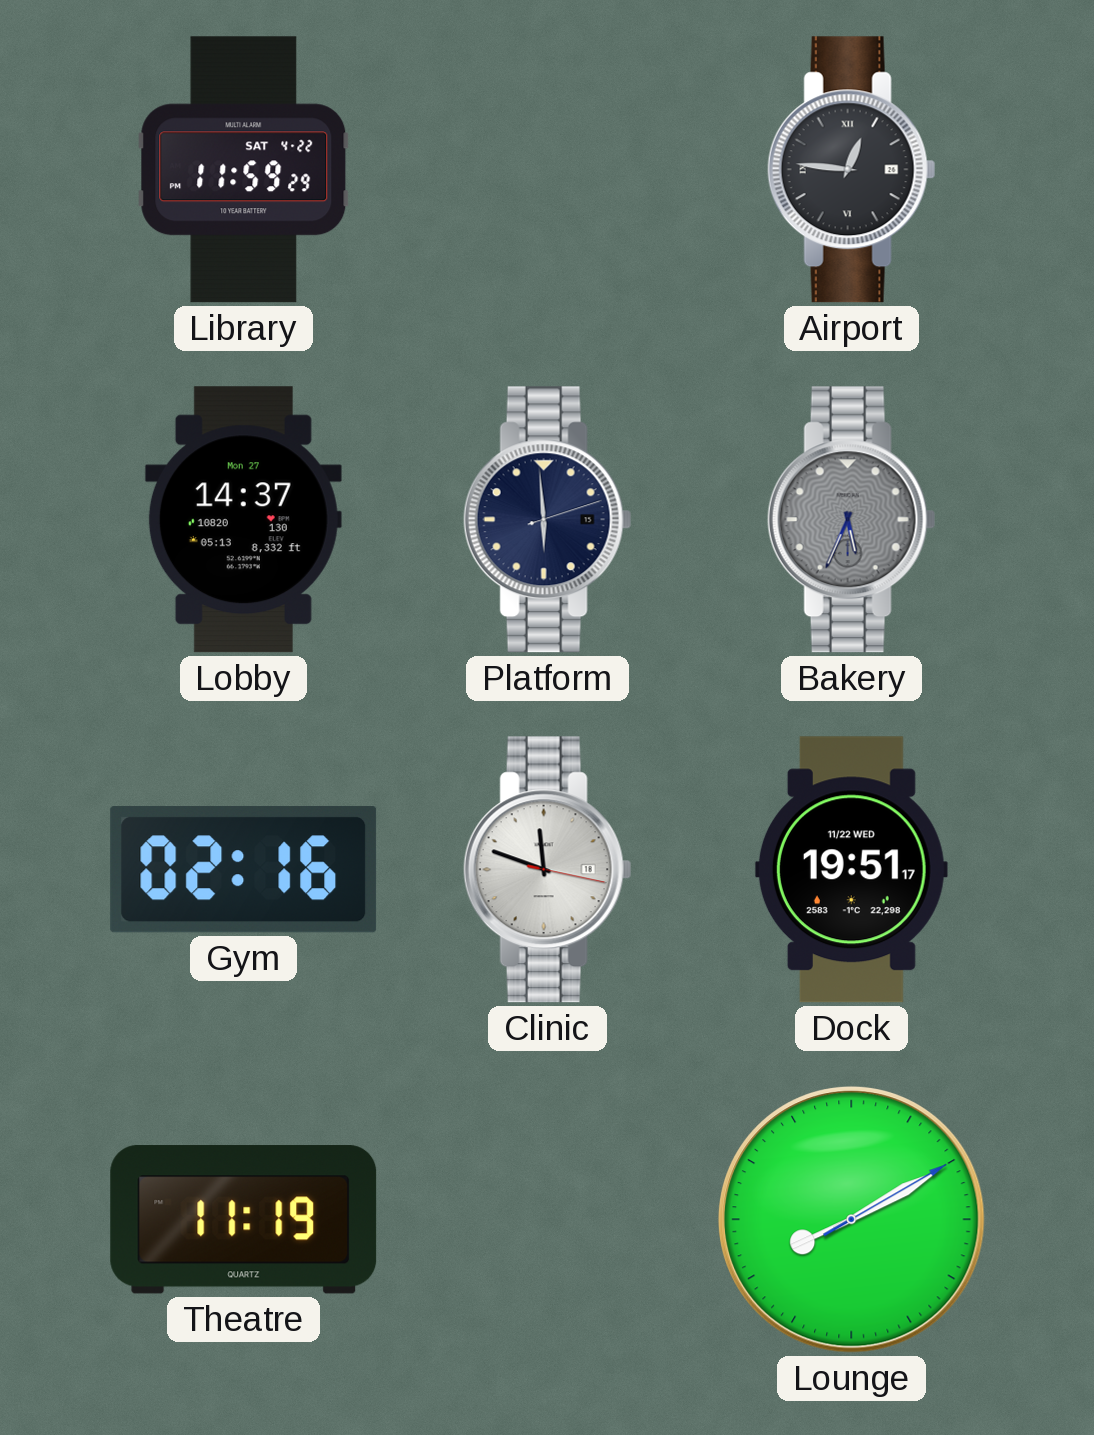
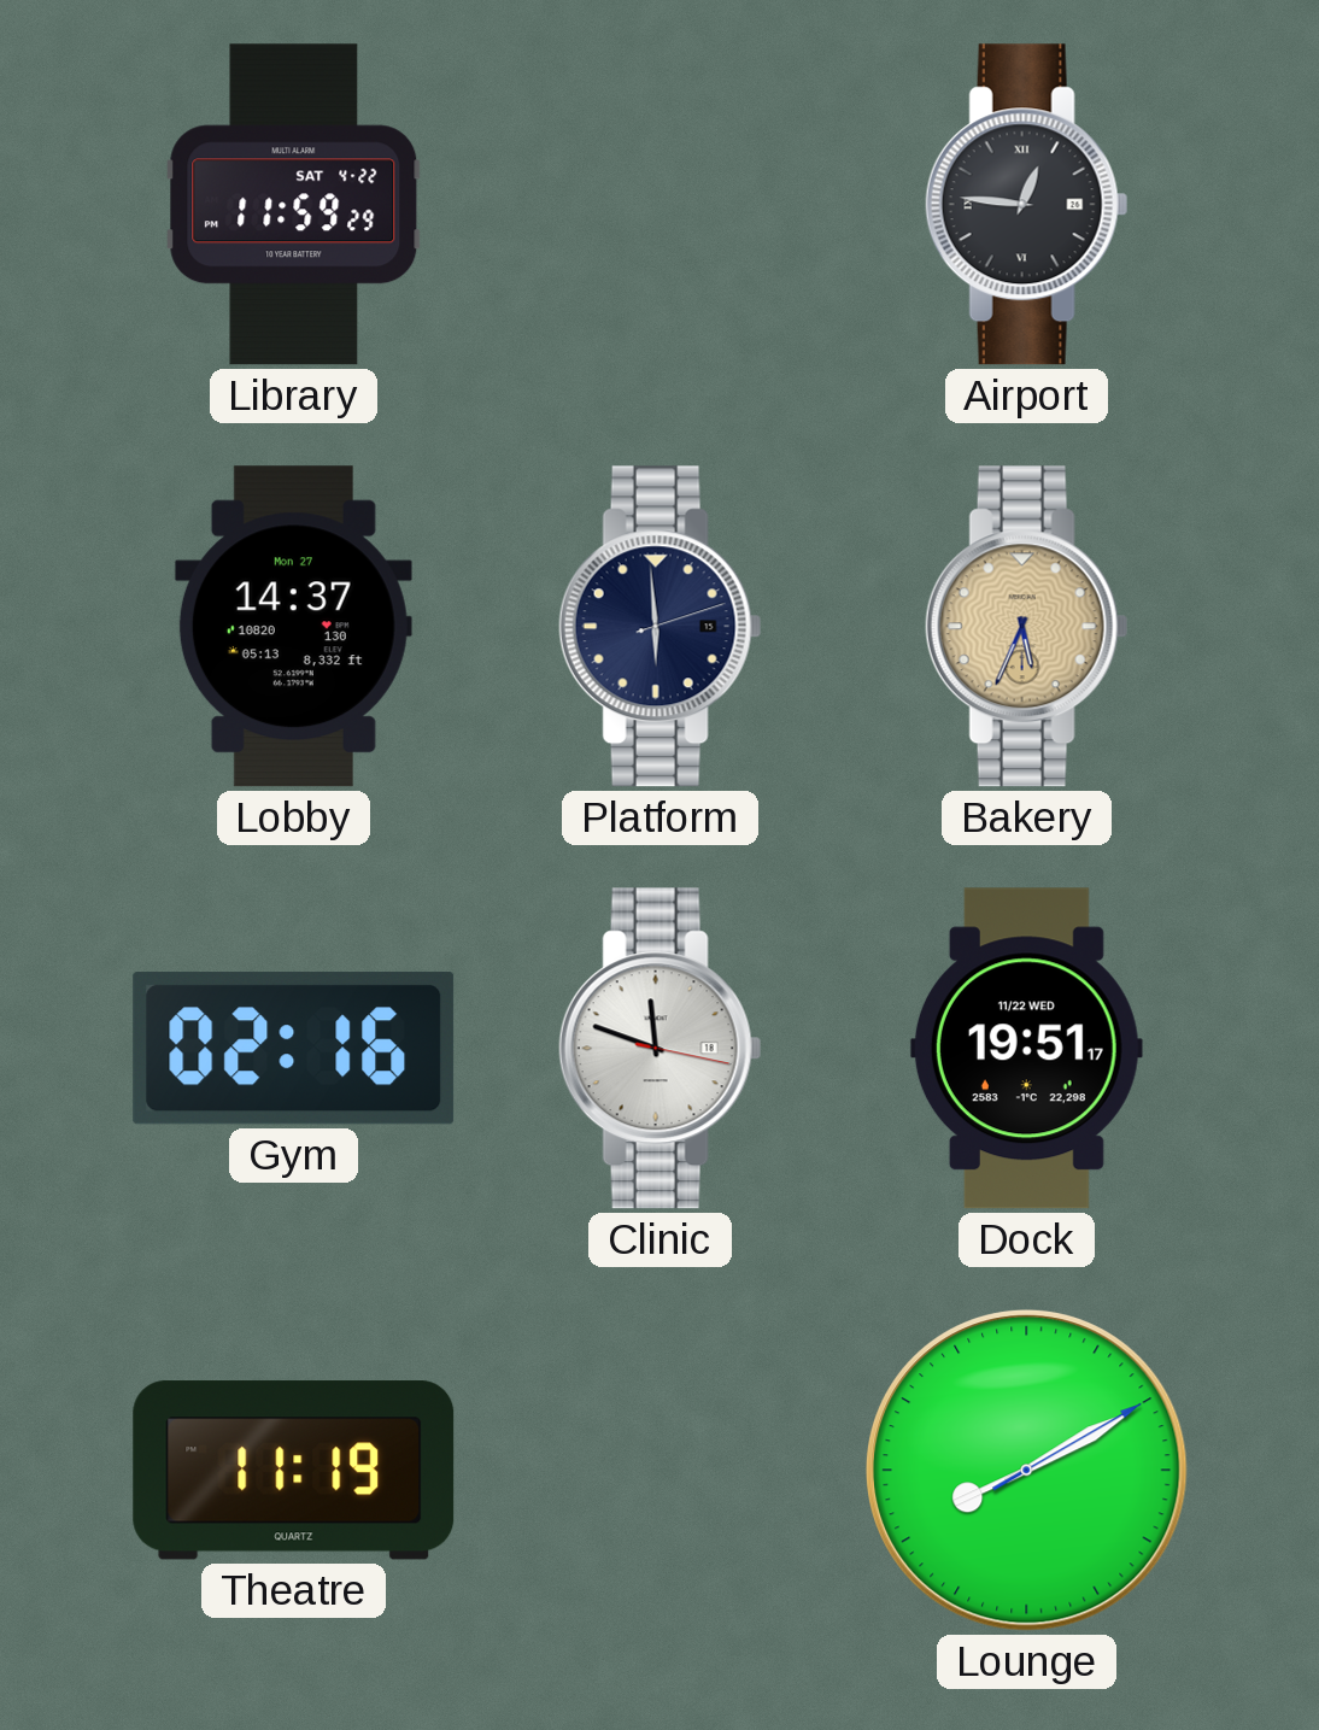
Bakery dial: grey -> champagne (1026, 627)
